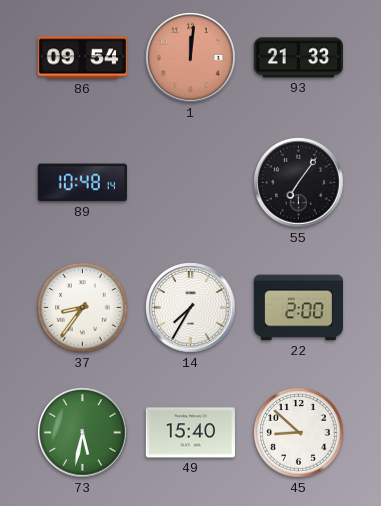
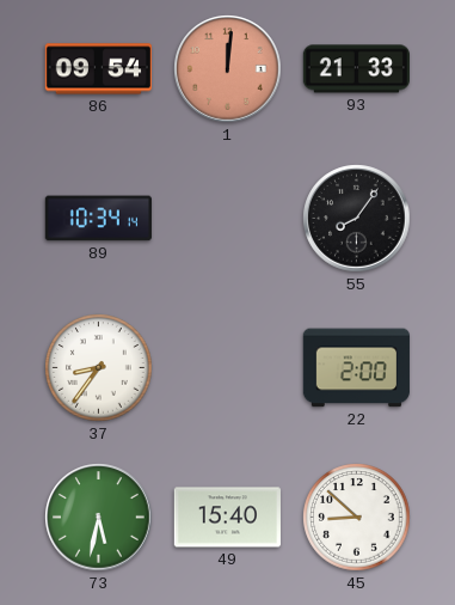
89: 10:48 -> 10:34 (98, 219)
55: 7:06 -> 8:06 (357, 219)
14: 7:35 -> none (191, 308)
